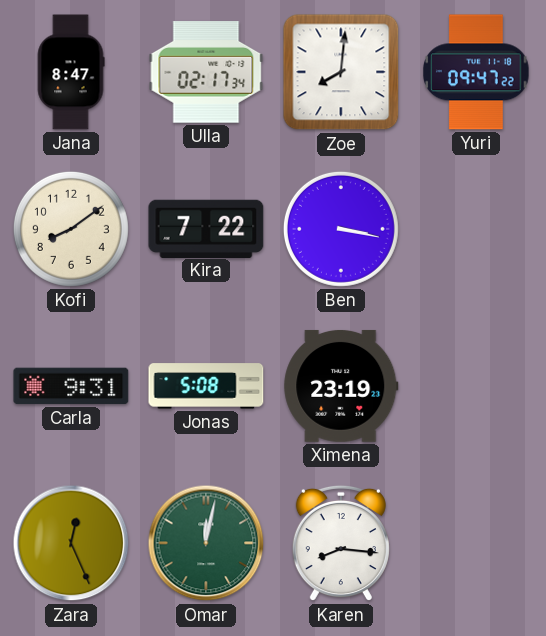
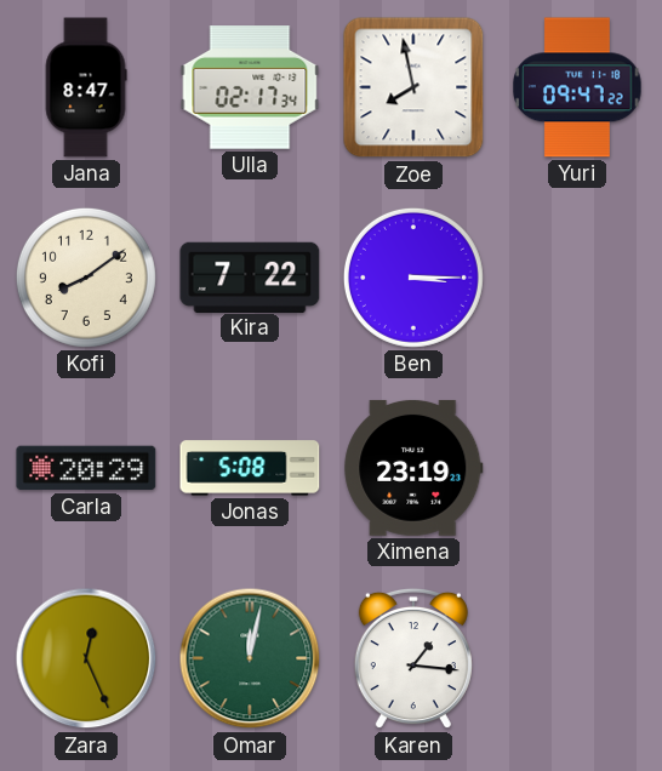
Zoe: 8:01 -> 7:58 (413, 87)
Ben: 3:17 -> 3:15 (413, 278)
Carla: 9:31 -> 20:29 (86, 468)
Karen: 8:16 -> 1:16 (413, 658)
